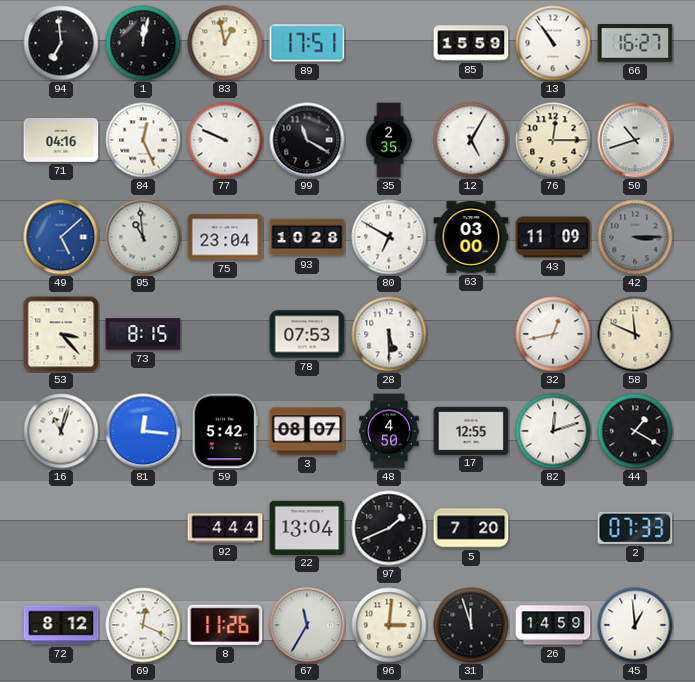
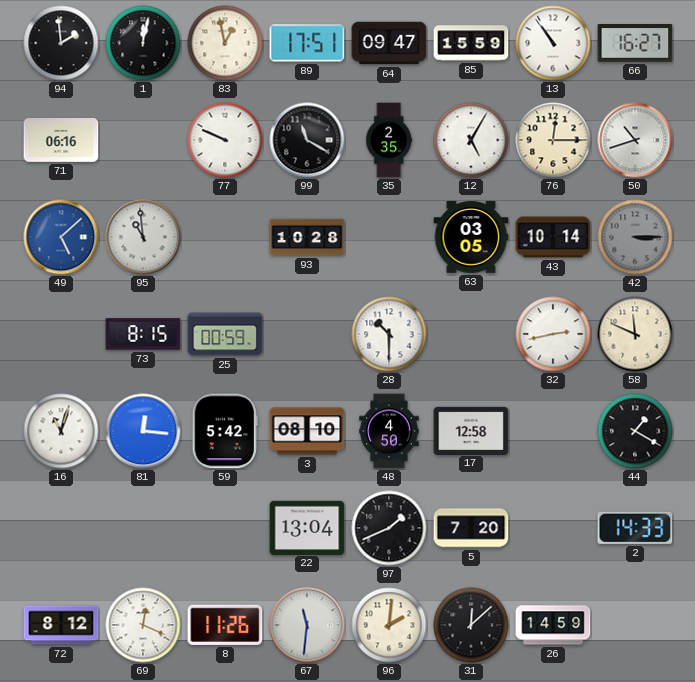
94: 6:59 -> 1:59 (61, 43)
64: none -> 09:47 (389, 43)
71: 04:16 -> 06:16 (61, 141)
84: 12:26 -> none (143, 140)
75: 23:04 -> none (225, 237)
80: 6:50 -> none (389, 237)
63: 03:00 -> 03:05 (471, 237)
43: 11:09 -> 10:14 (553, 237)
53: 3:23 -> none (61, 334)
25: none -> 00:59 (225, 334)
78: 07:53 -> none (307, 334)
28: 5:30 -> 10:30 (389, 334)
32: 12:43 -> 2:43 (553, 334)
3: 08:07 -> 08:10 (307, 431)
17: 12:55 -> 12:58 (471, 430)
82: 12:12 -> none (553, 431)
92: 4:44 -> none (225, 528)
2: 07:33 -> 14:33 (635, 528)
67: 11:35 -> 11:31 (307, 625)
96: 3:01 -> 2:01 (389, 625)
31: 11:57 -> 12:08 (471, 625)
45: 12:59 -> none (635, 625)
